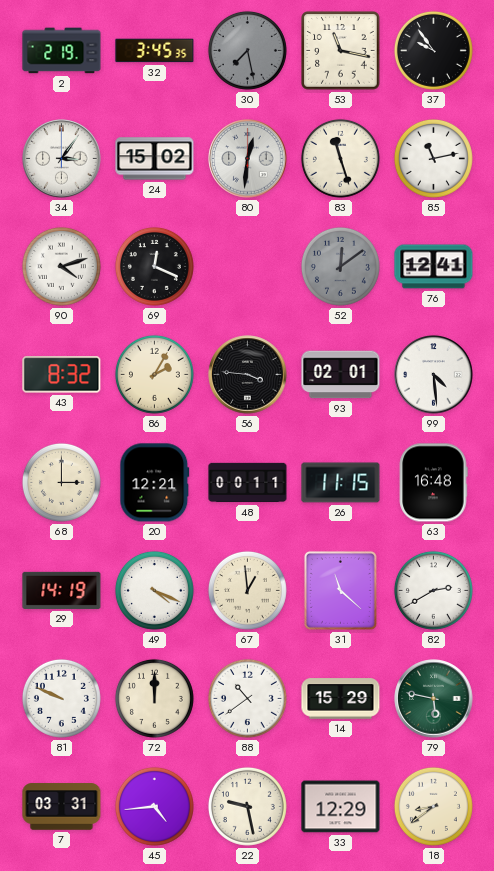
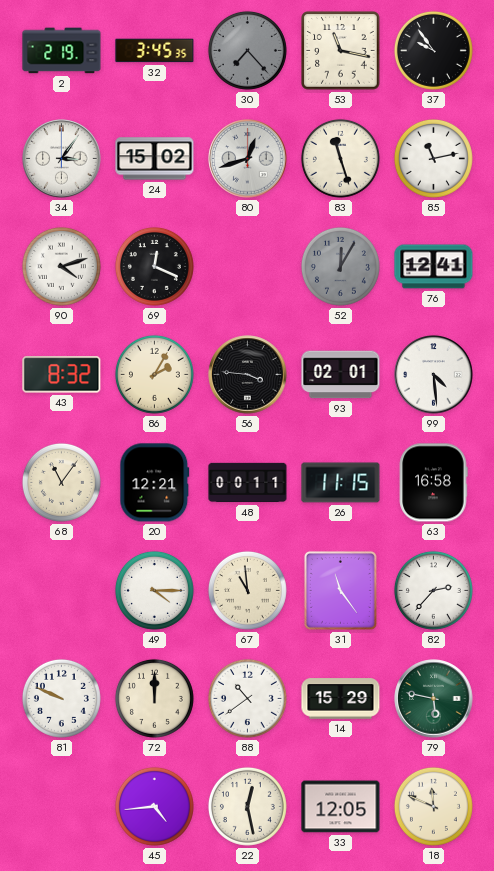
30: 7:28 -> 7:23 (247, 50)
80: 12:31 -> 12:42 (248, 159)
52: 12:09 -> 12:05 (340, 266)
68: 3:00 -> 11:06 (61, 482)
63: 16:48 -> 16:58 (433, 483)
29: 14:19 -> none (62, 590)
49: 4:19 -> 4:15 (154, 590)
67: 12:59 -> 10:59 (247, 590)
31: 11:22 -> 11:24 (340, 590)
82: 2:40 -> 2:37 (433, 590)
7: 03:31 -> none (62, 807)
22: 9:28 -> 12:28 (247, 806)
33: 12:29 -> 12:05 (341, 807)
18: 8:39 -> 11:49 (433, 806)
